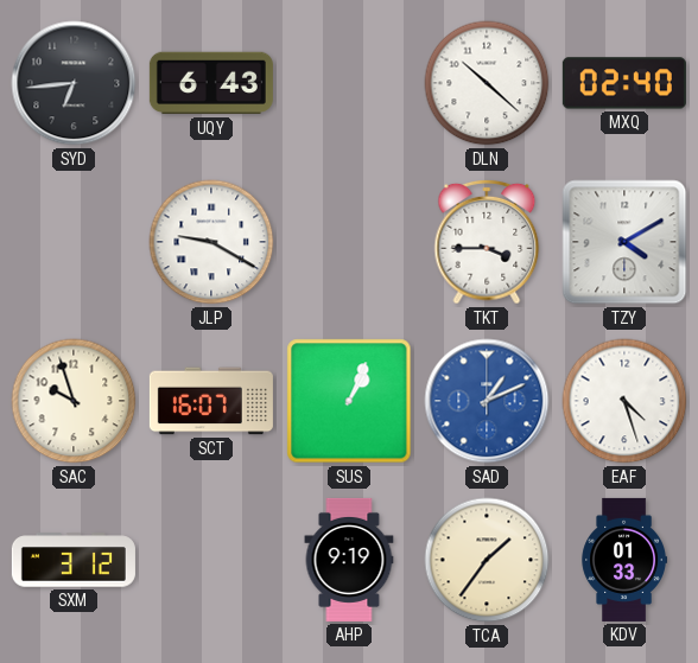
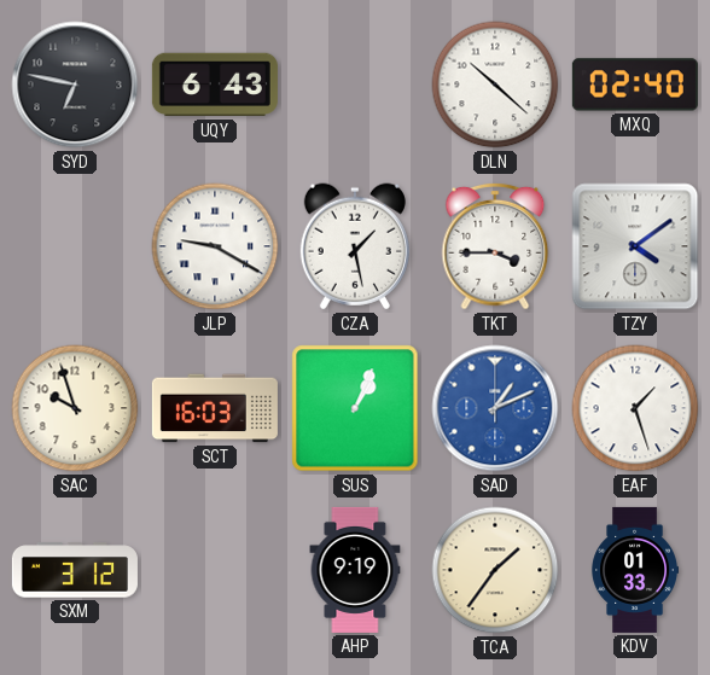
SYD: 6:44 -> 6:47 (75, 85)
CZA: none -> 1:28 (355, 246)
TZY: 4:10 -> 4:09 (635, 246)
SCT: 16:07 -> 16:03 (215, 408)
EAF: 4:27 -> 1:27 (635, 408)
